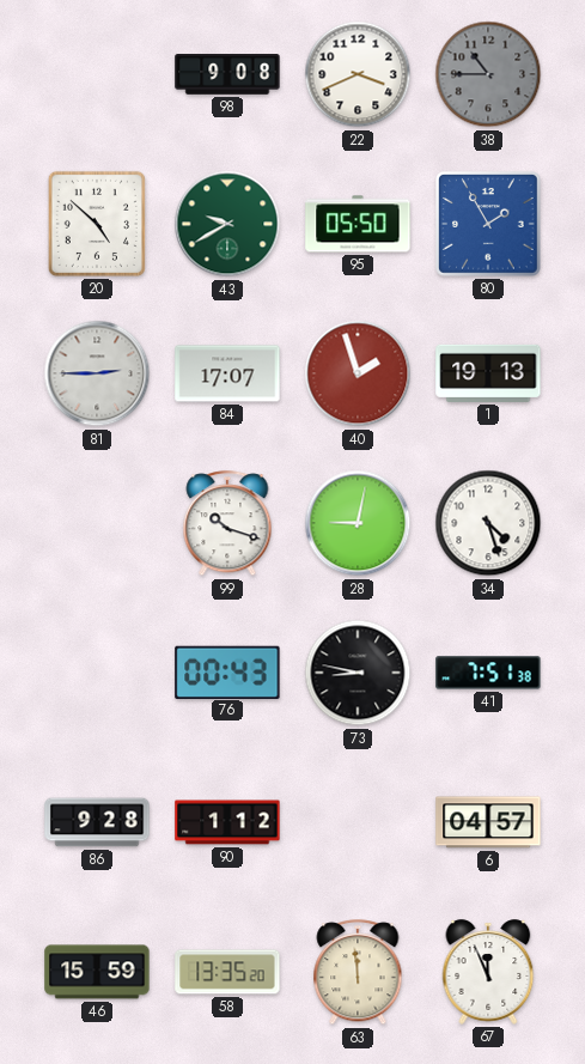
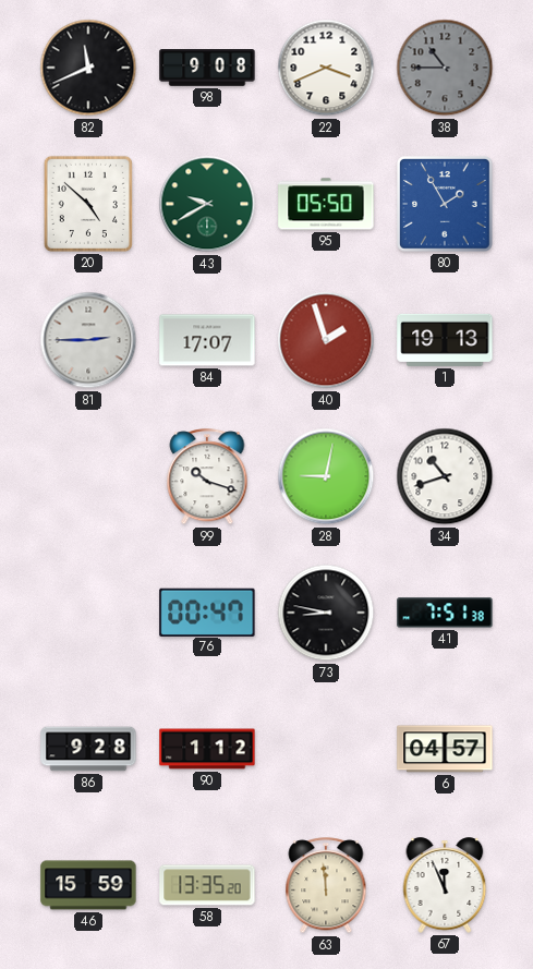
82: none -> 11:41 (88, 68)
34: 4:27 -> 10:42 (445, 476)
76: 00:43 -> 00:47 (207, 611)
